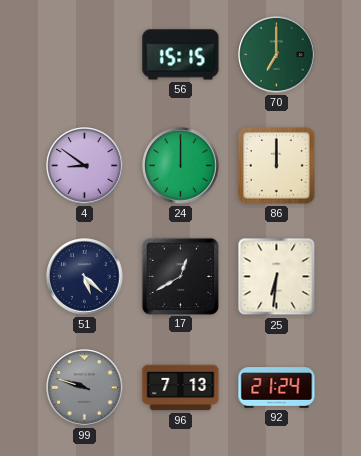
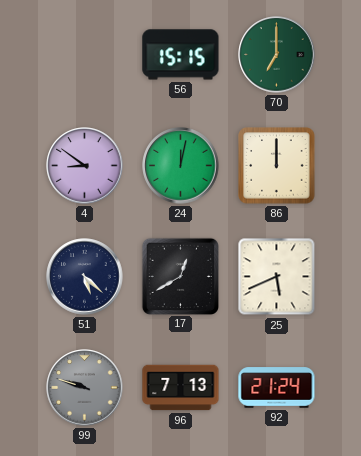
24: 12:00 -> 12:02 (181, 166)
25: 6:31 -> 5:41 (277, 277)
